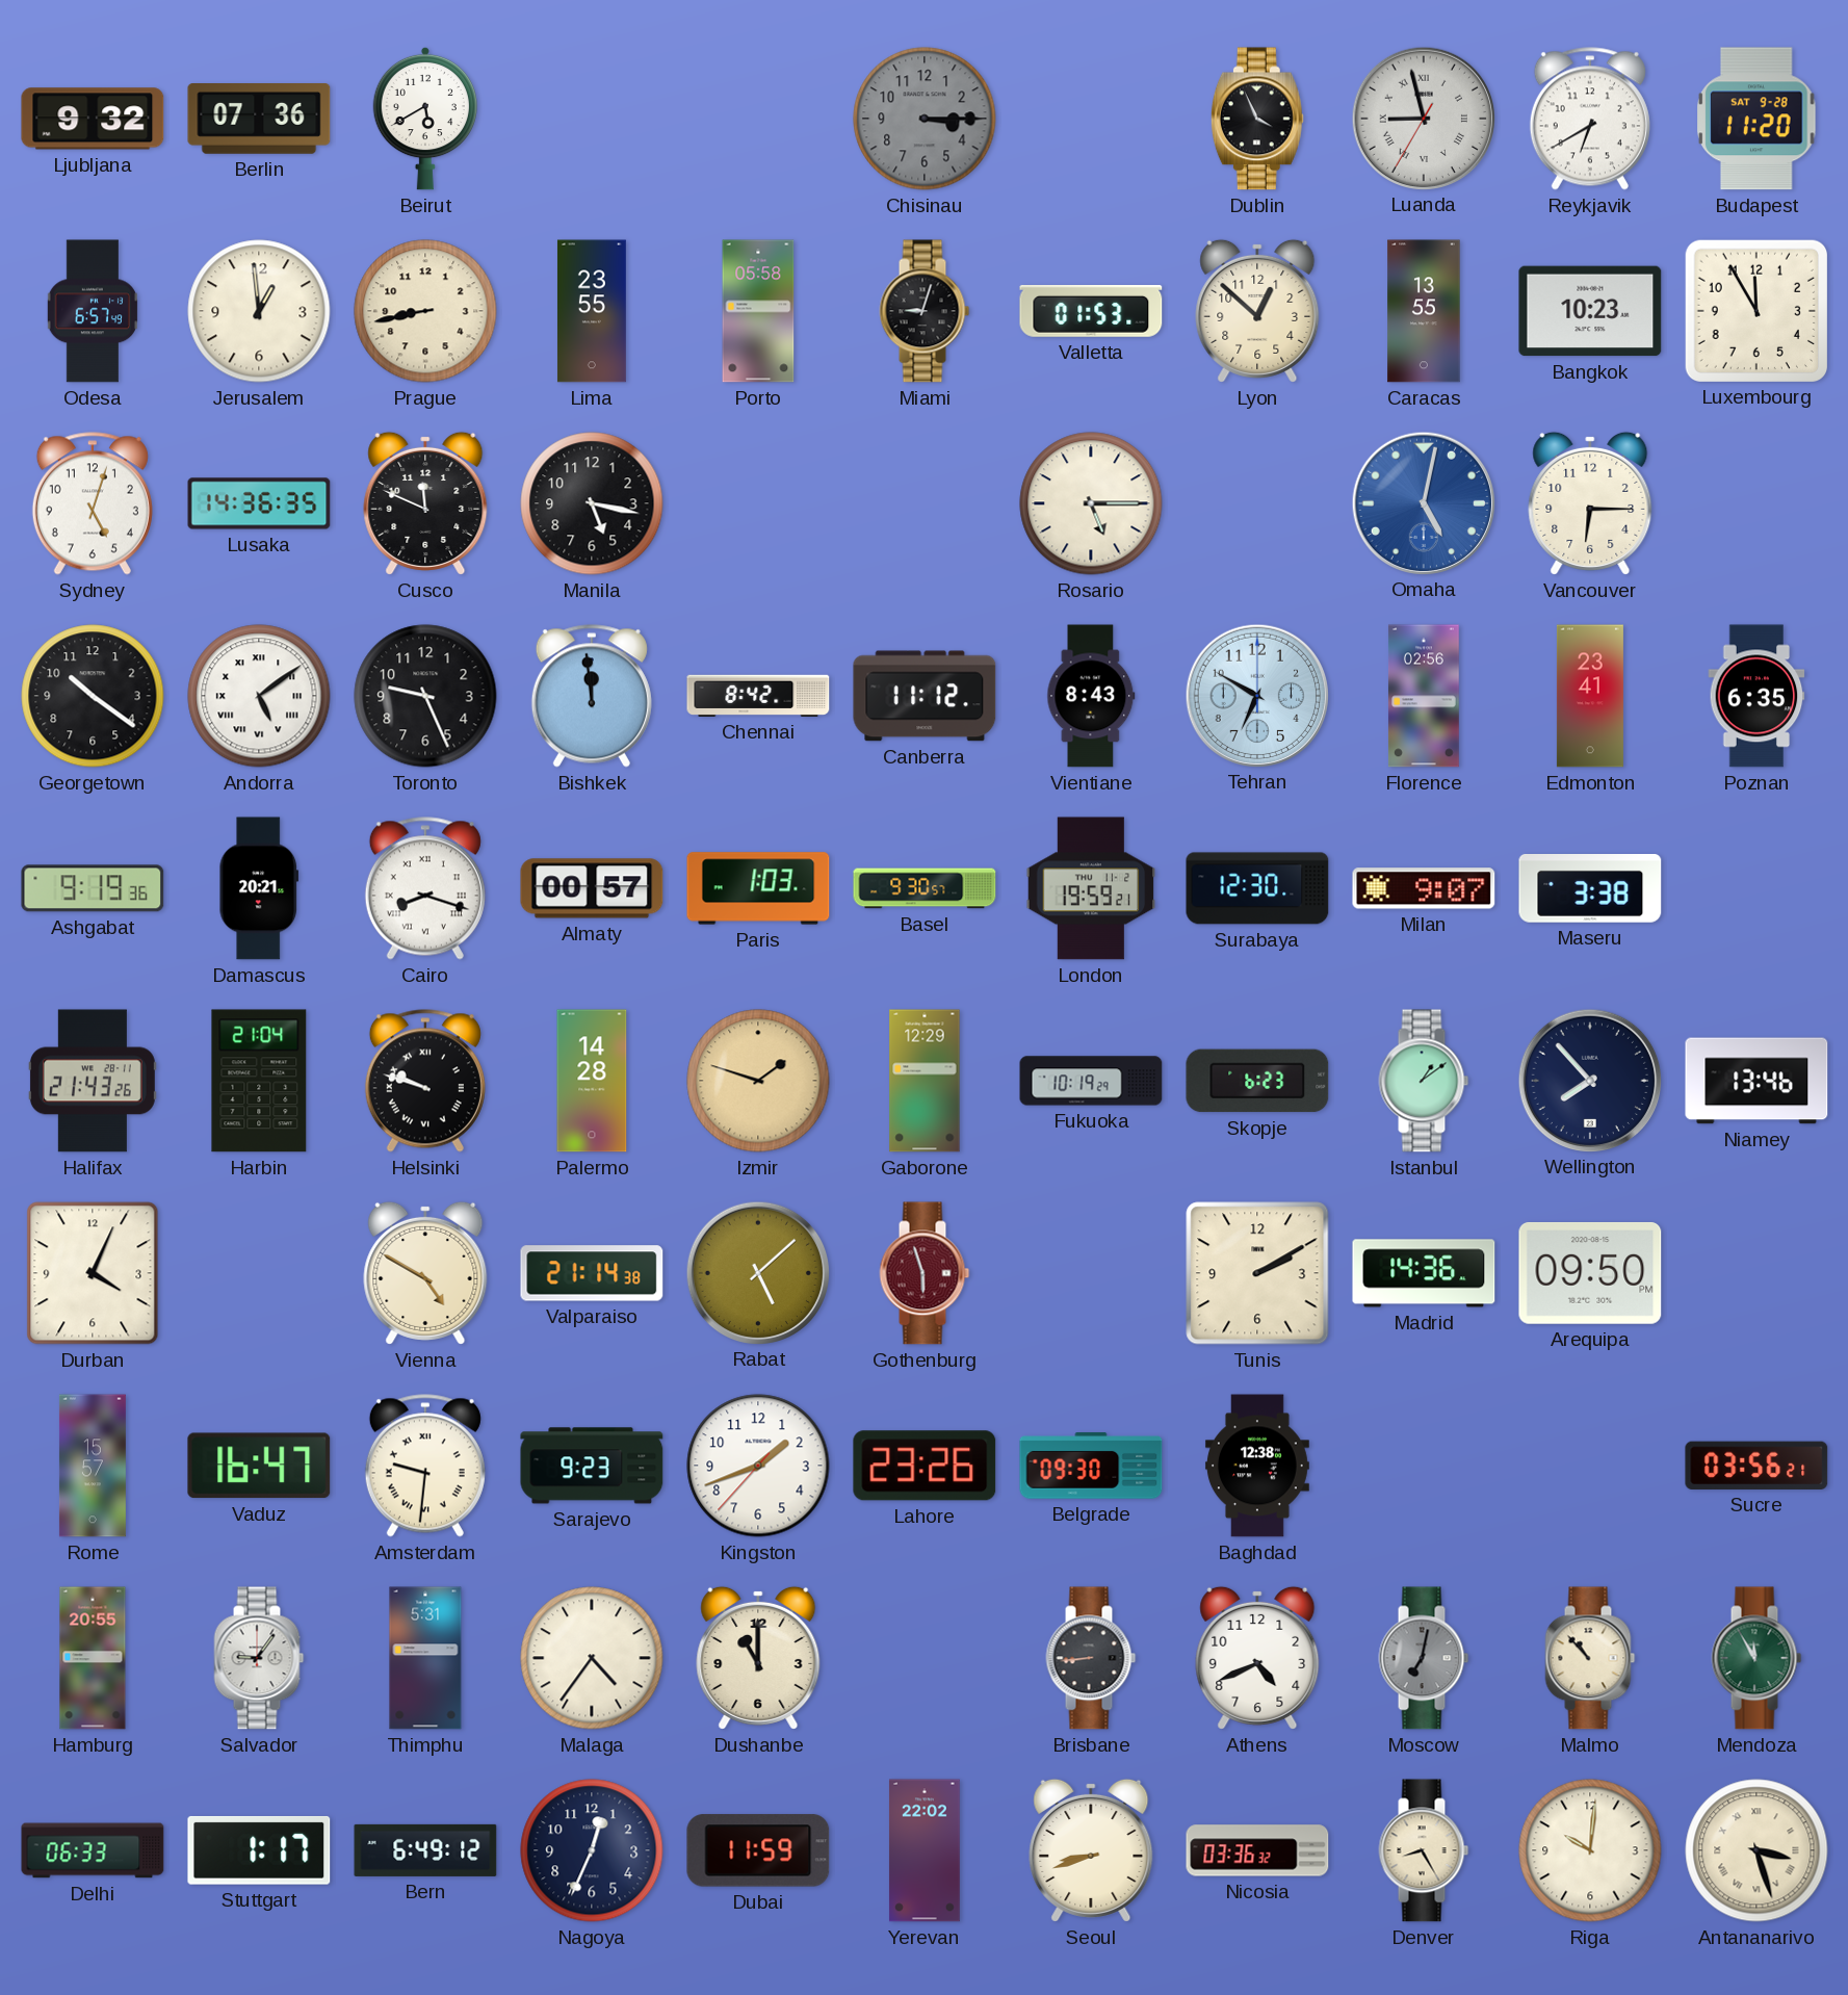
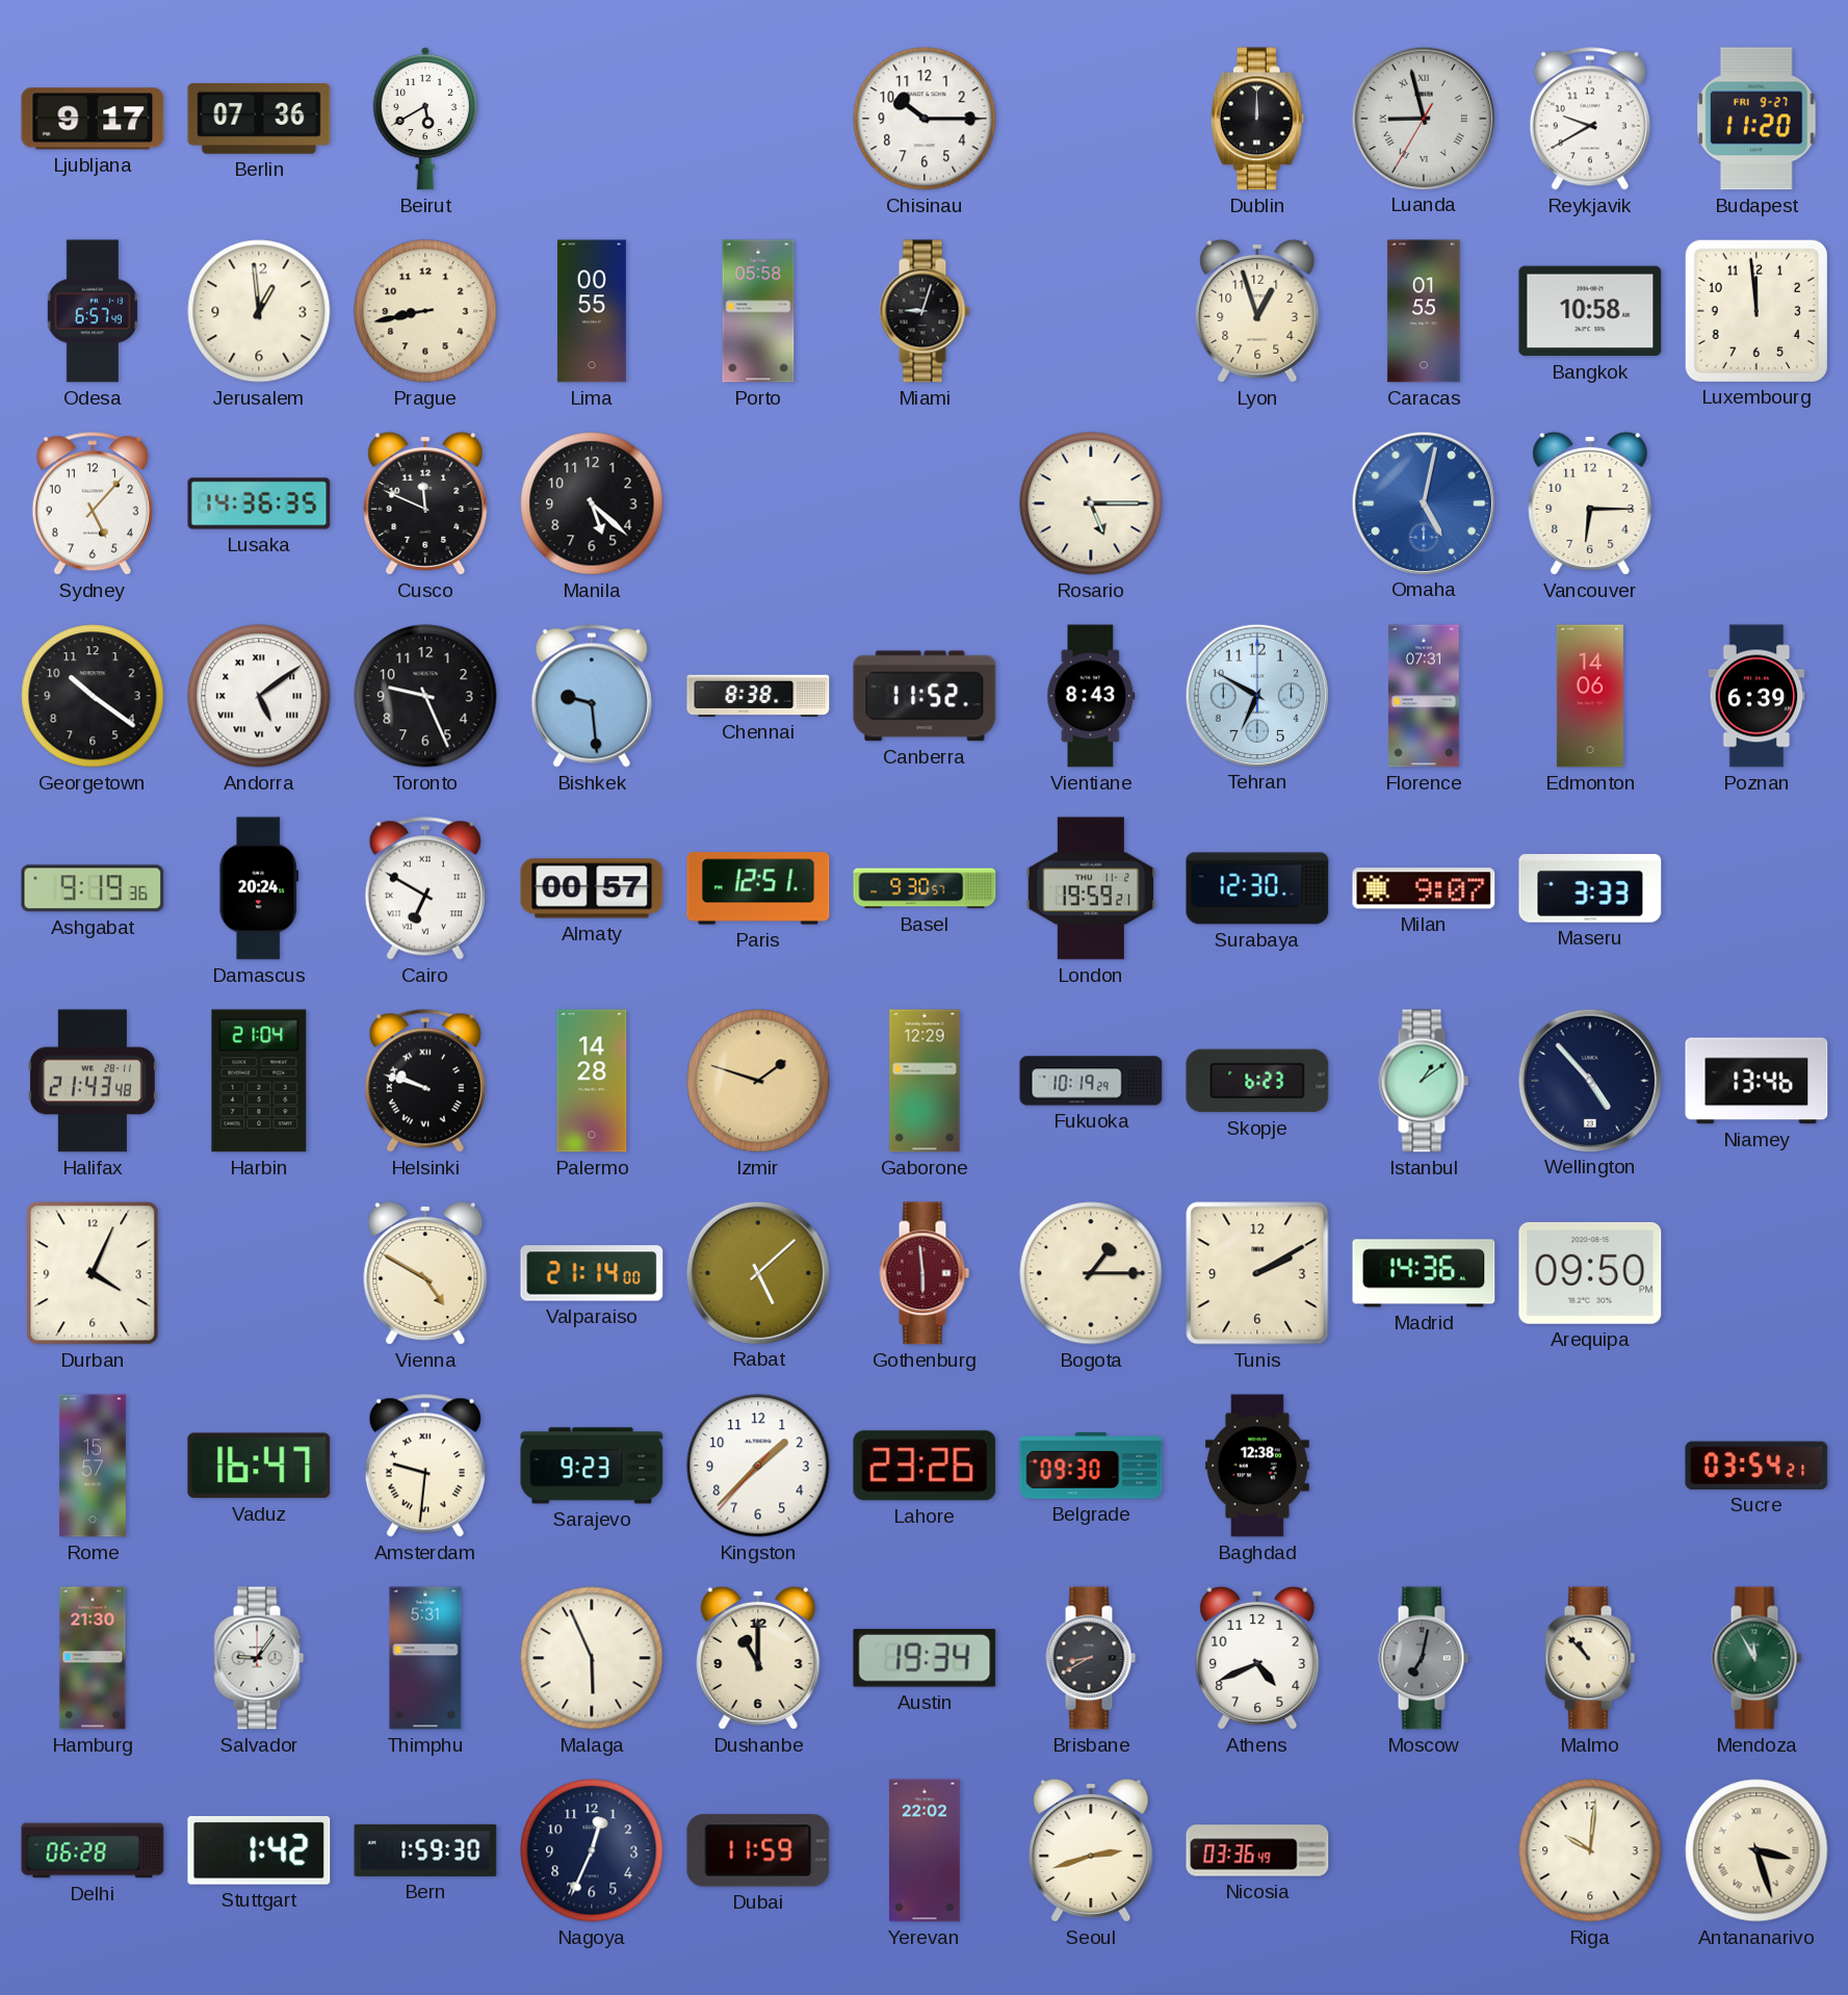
Ljubljana: 9:32 -> 9:17 (93, 119)
Chisinau: 3:15 -> 10:15 (925, 119)
Chisinau dial: grey -> white (925, 119)
Dublin: 3:56 -> 12:00 (1257, 119)
Reykjavik: 6:40 -> 9:40 (1590, 119)
Budapest date: SAT 9-28 -> FRI 9-27 (1756, 119)
Lima: 23:55 -> 00:55 (592, 311)
Valletta: 01:53 -> none (1091, 311)
Lyon: 12:52 -> 12:57 (1257, 311)
Caracas: 13:55 -> 01:55 (1424, 311)
Bangkok: 10:23 -> 10:58 (1590, 311)
Luxembourg: 11:55 -> 11:59 (1755, 310)
Sydney: 5:03 -> 5:07 (93, 503)
Manila: 5:17 -> 5:22 (592, 503)
Bishkek: 11:59 -> 9:29 (592, 696)
Chennai: 8:42 -> 8:38 (758, 696)
Canberra: 11:12 -> 11:52 (925, 696)
Florence: 02:56 -> 07:31 (1424, 696)
Edmonton: 23:41 -> 14:06 (1590, 696)
Poznan: 6:35 -> 6:39 (1756, 696)
Damascus: 20:21 -> 20:24 (259, 888)
Cairo: 8:18 -> 6:50 (425, 888)
Paris: 1:03 -> 12:51 (758, 888)
Maseru: 3:38 -> 3:33 (1590, 889)
Halifax: 21:43:26 -> 21:43:48 (93, 1081)
Wellington: 7:53 -> 4:53 (1589, 1080)
Valparaiso: 21:14:38 -> 21:14:00 (592, 1273)
Gothenburg: 5:57 -> 5:59 (925, 1273)
Bogota: none -> 1:15 (1091, 1273)
Kingston: 1:41 -> 1:37 (758, 1466)
Sucre: 03:56 -> 03:54 (1756, 1466)
Hamburg: 20:55 -> 21:30 (93, 1658)
Malaga: 4:36 -> 5:56 (592, 1658)
Austin: none -> 19:34 (925, 1658)
Brisbane: 8:44 -> 8:40 (1091, 1658)
Delhi: 06:33 -> 06:28 (93, 1850)
Stuttgart: 1:17 -> 1:42 (259, 1850)
Bern: 6:49 -> 1:59 (425, 1850)
Seoul: 8:42 -> 2:42 (1091, 1850)
Nicosia: 03:36:32 -> 03:36:49 (1257, 1850)
Denver: 8:25 -> none (1424, 1850)
